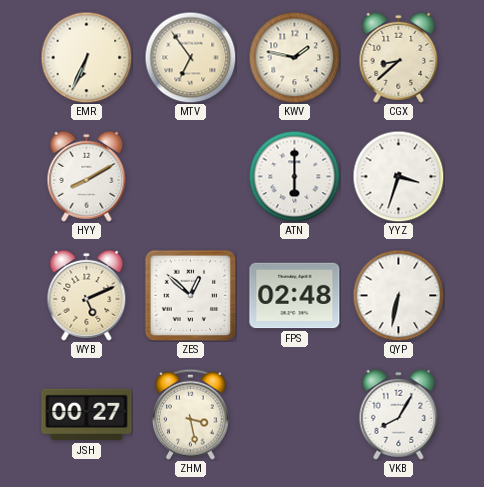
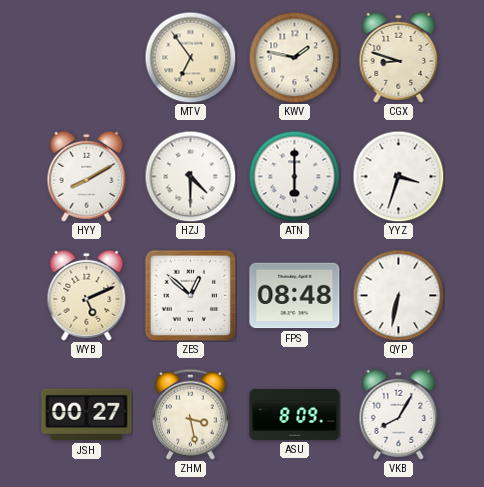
EMR: 6:34 -> none (86, 57)
CGX: 8:38 -> 8:48 (399, 57)
HZJ: none -> 4:30 (190, 176)
FPS: 02:48 -> 08:48 (295, 296)
ASU: none -> 8:09 (295, 414)
